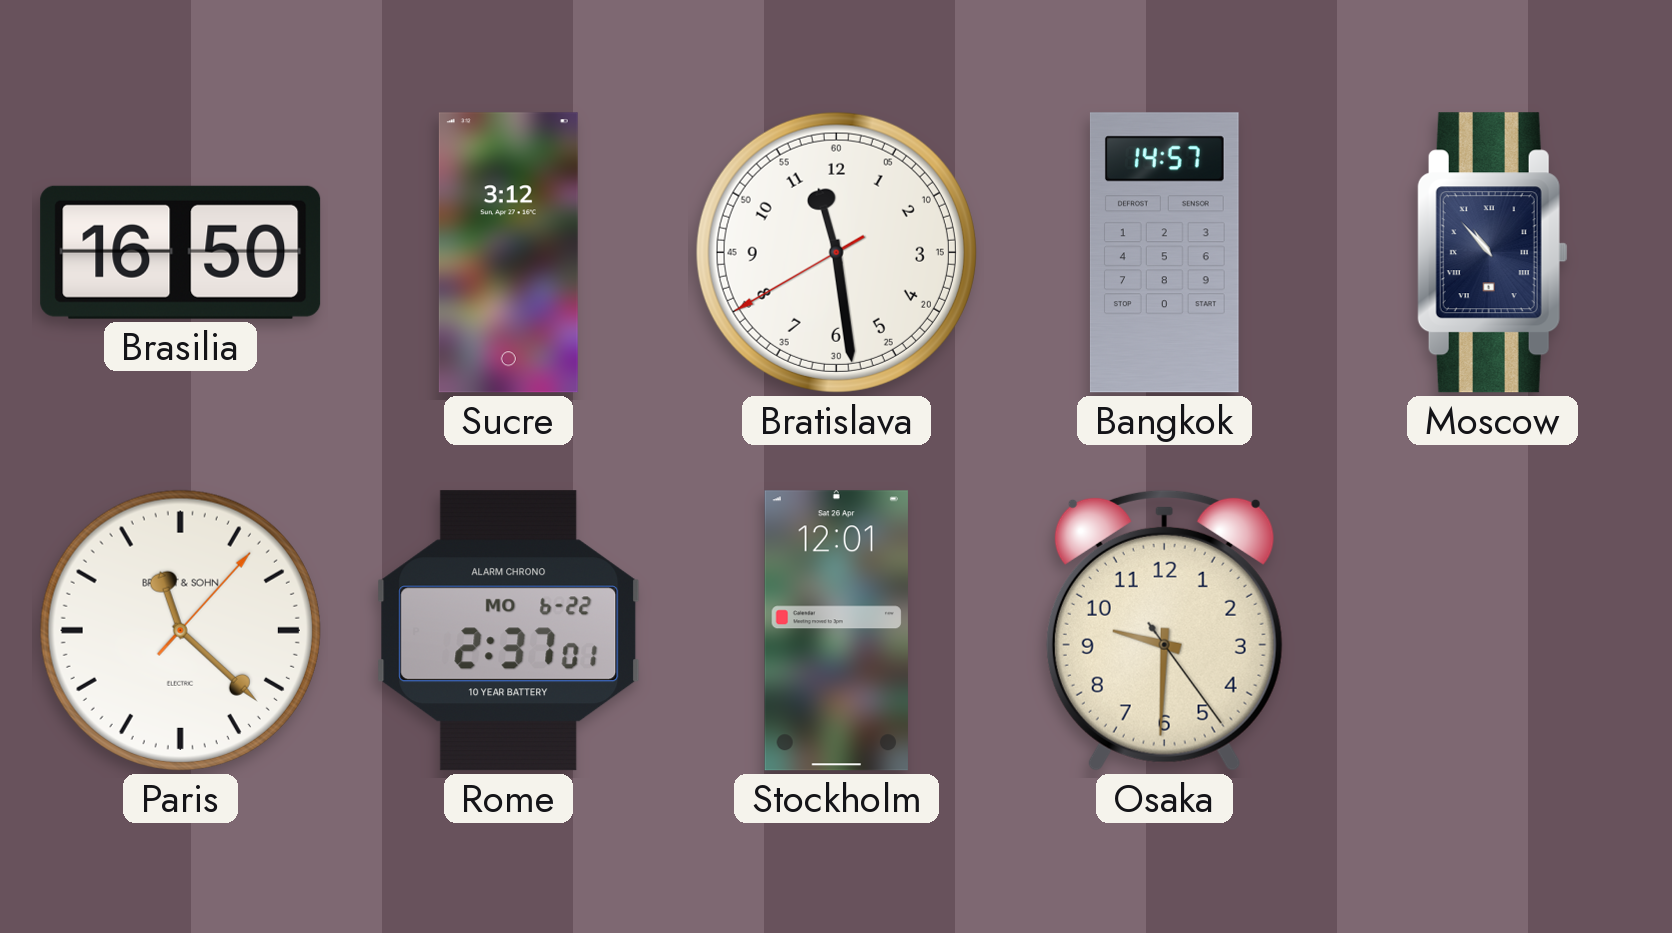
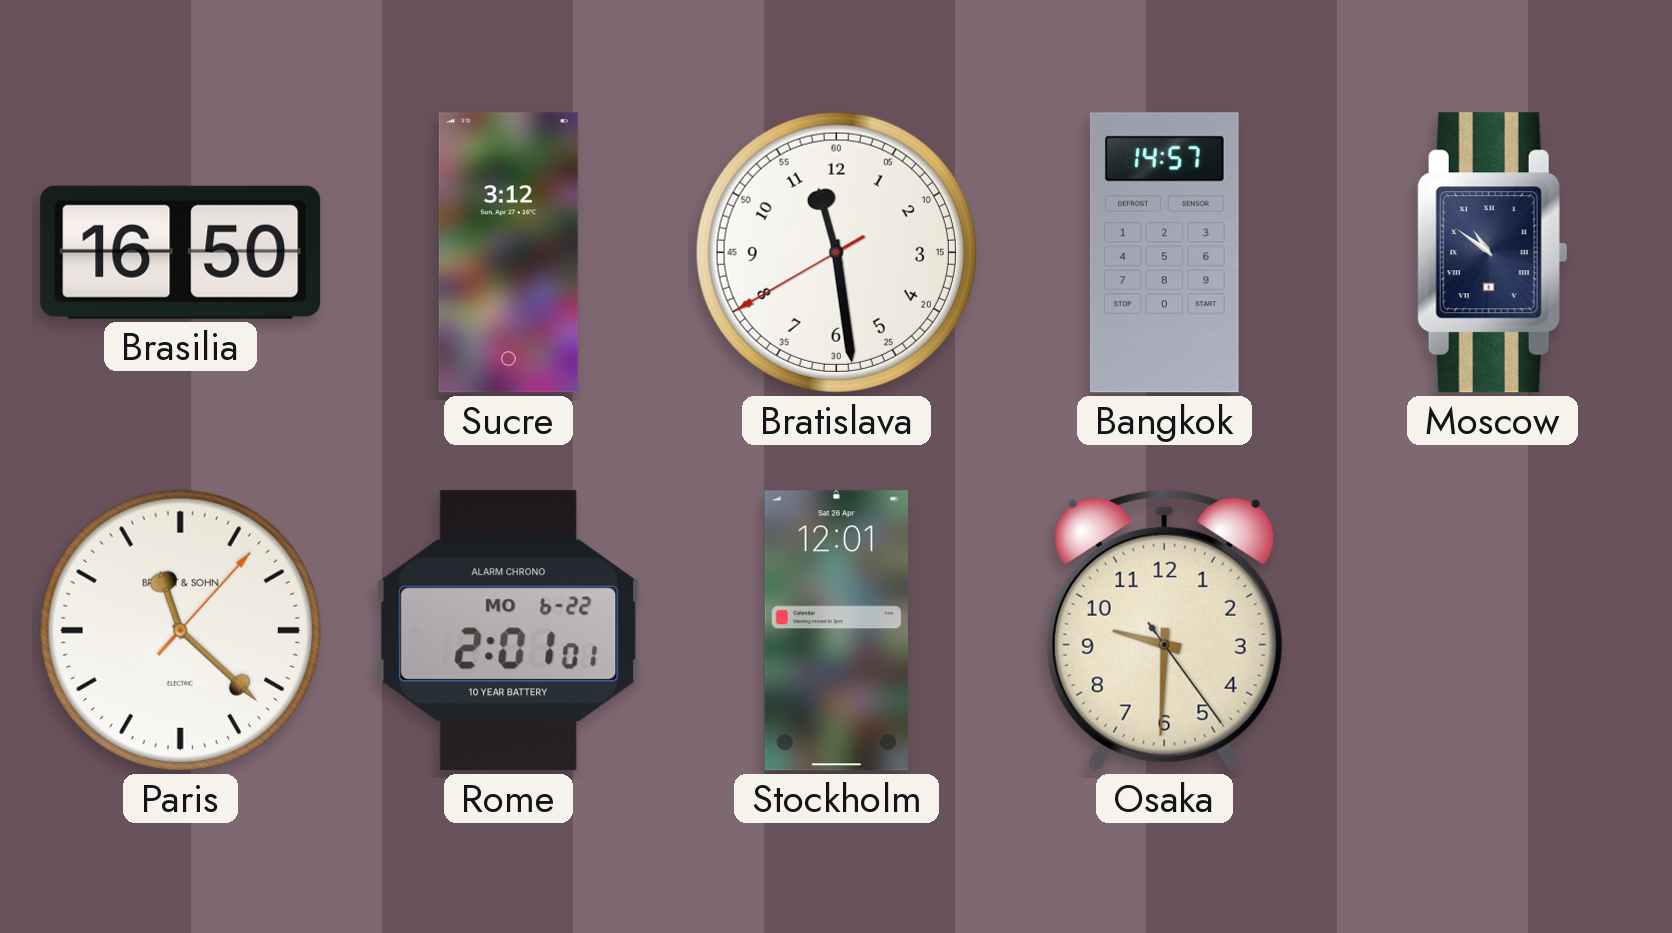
Moscow: 10:53 -> 10:51 (1492, 253)
Rome: 2:37 -> 2:01 (509, 631)
